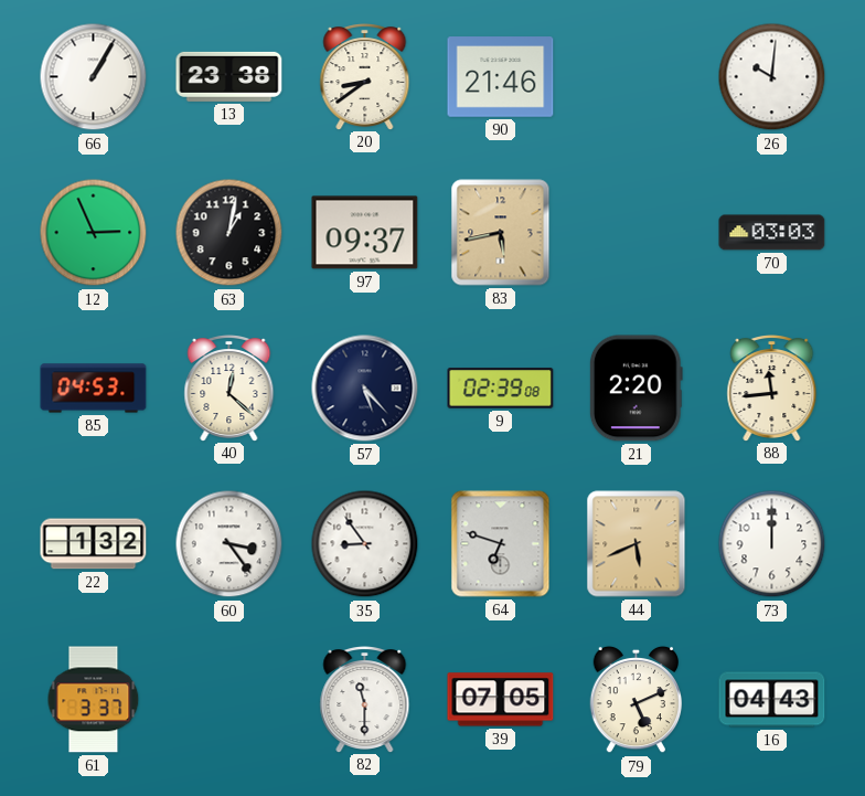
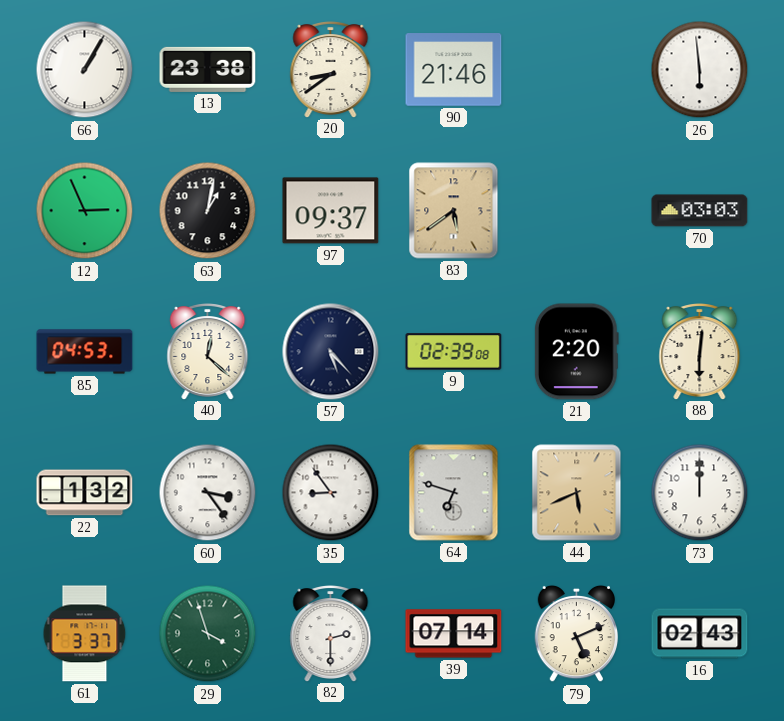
26: 10:01 -> 5:59 (700, 70)
83: 5:43 -> 5:39 (454, 211)
88: 11:44 -> 6:01 (700, 352)
29: none -> 3:57 (208, 634)
82: 11:30 -> 2:30 (331, 634)
39: 07:05 -> 07:14 (454, 634)
16: 04:43 -> 02:43 (700, 634)
